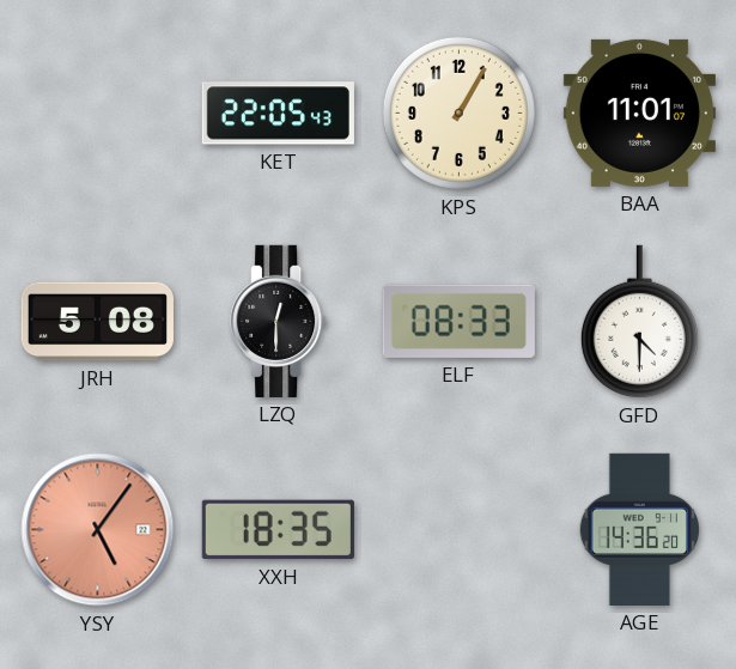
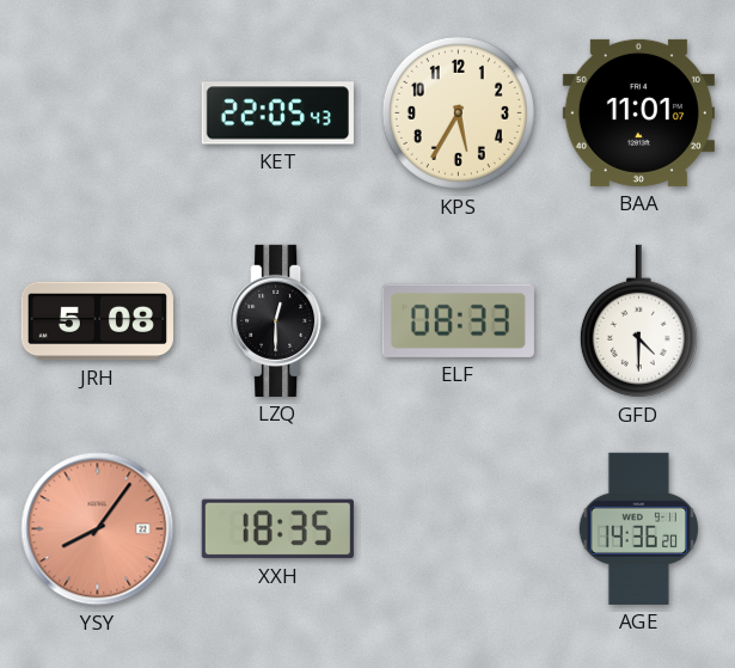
KPS: 1:05 -> 5:35 (458, 112)
YSY: 5:06 -> 8:06 (98, 529)
